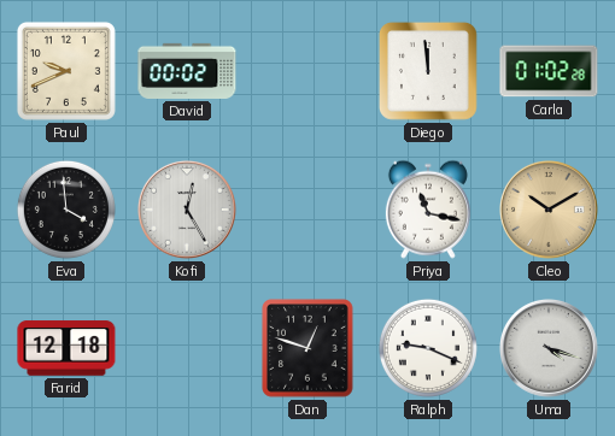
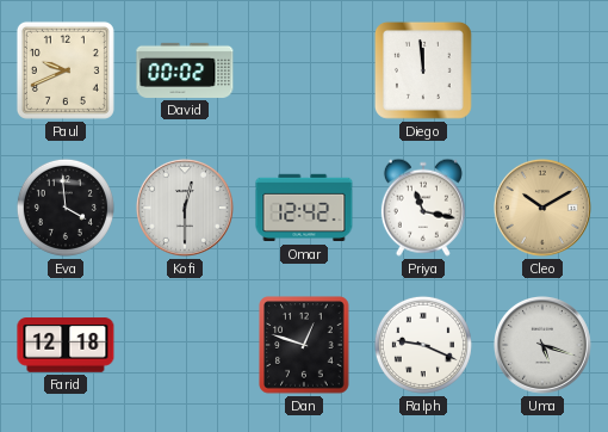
Carla: 01:02 -> none (549, 71)
Kofi: 12:25 -> 12:30 (186, 209)
Omar: none -> 12:42 (304, 208)
Uma: 4:18 -> 5:18 (544, 346)
